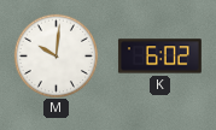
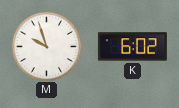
M: 10:01 -> 9:57 (46, 46)
